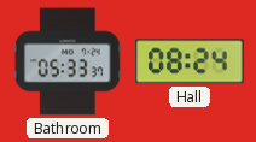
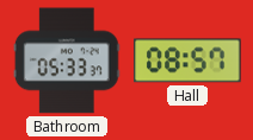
Hall: 08:24 -> 08:57 (187, 61)
